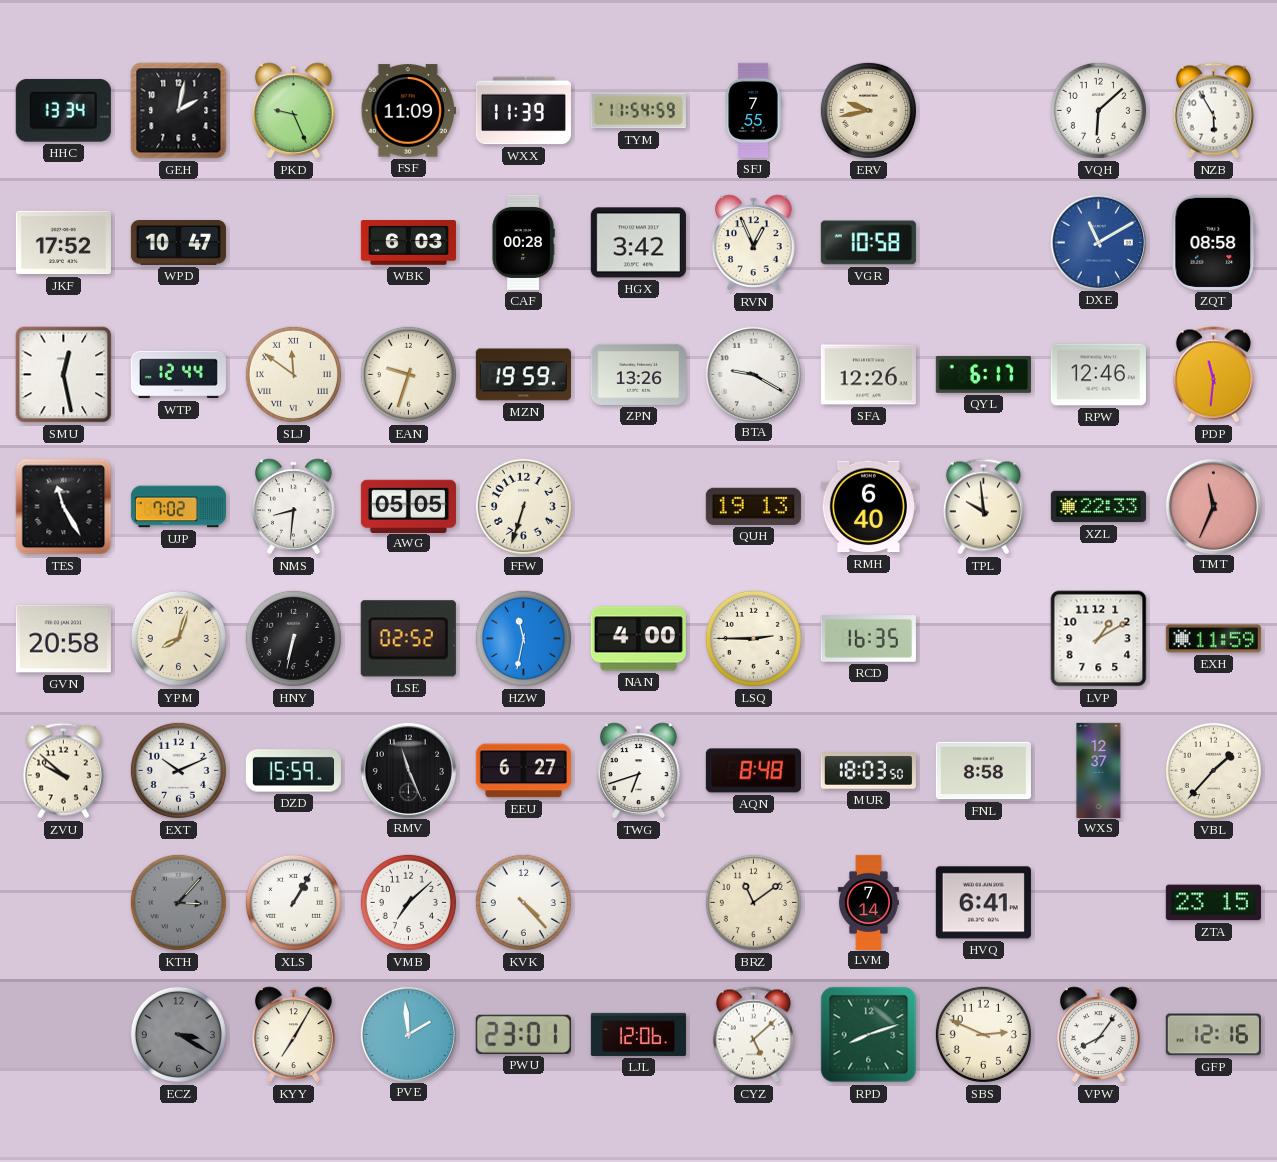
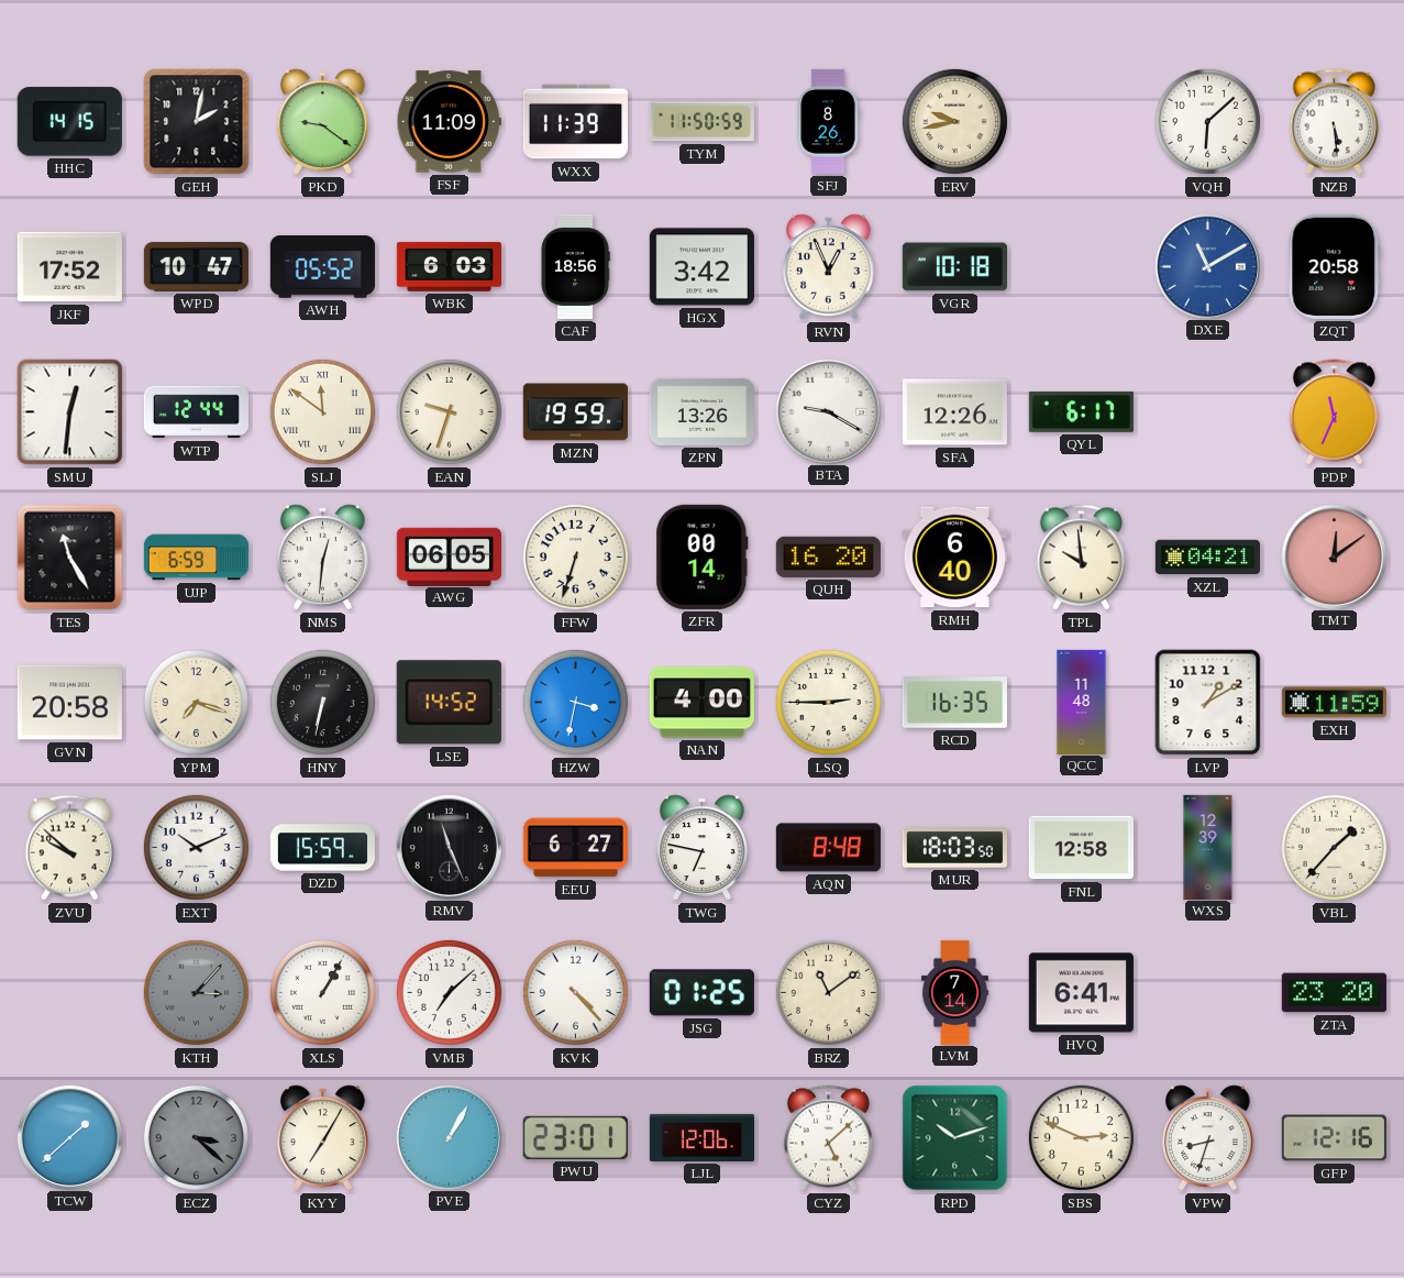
HHC: 13:34 -> 14:15 (69, 121)
PKD: 9:26 -> 9:21 (323, 122)
TYM: 11:54 -> 11:50 (701, 122)
SFJ: 7:55 -> 8:26 (828, 121)
NZB: 5:55 -> 5:29 (1334, 122)
AWH: none -> 05:52 (322, 267)
CAF: 00:28 -> 18:56 (575, 266)
VGR: 10:58 -> 10:18 (954, 267)
ZQT: 08:58 -> 20:58 (1335, 266)
SMU: 12:28 -> 12:31 (70, 412)
RPW: 12:46 -> none (1098, 375)
PDP: 11:31 -> 11:34 (1334, 412)
UJP: 7:02 -> 6:59 (196, 558)
NMS: 8:31 -> 12:31 (323, 558)
AWG: 05:05 -> 06:05 (449, 557)
ZFR: none -> 00:14 (703, 557)
QUH: 19:13 -> 16:20 (828, 557)
XZL: 22:33 -> 04:21 (1207, 558)
TMT: 11:34 -> 12:09 (1334, 557)
YPM: 8:03 -> 7:18 (196, 702)
LSE: 02:52 -> 14:52 (449, 703)
HZW: 11:32 -> 3:32 (575, 702)
QCC: none -> 11:48 (1082, 702)
TWG: 6:42 -> 6:47 (703, 848)
FNL: 8:58 -> 12:58 (1081, 848)
WXS: 12:37 -> 12:39 (1208, 847)
JSG: none -> 01:25 (701, 993)
ZTA: 23:15 -> 23:20 (1334, 993)
TCW: none -> 1:38 (69, 1137)
ECZ: 3:20 -> 3:22 (196, 1137)
PVE: 1:59 -> 1:05 (449, 1137)
RPD: 8:12 -> 10:12 (955, 1138)
VPW: 8:06 -> 8:33 (1208, 1138)
